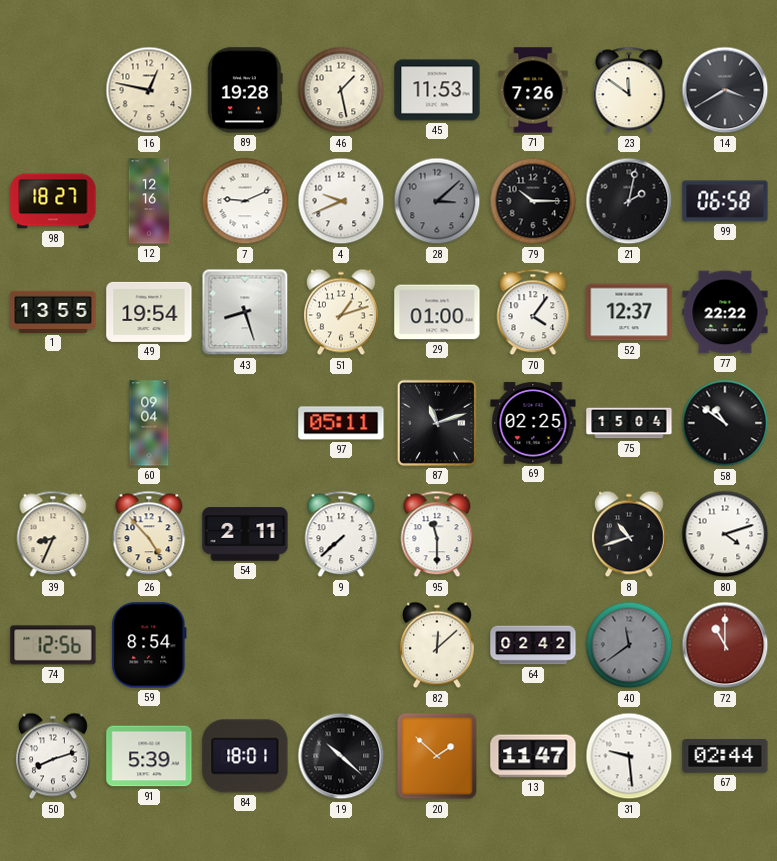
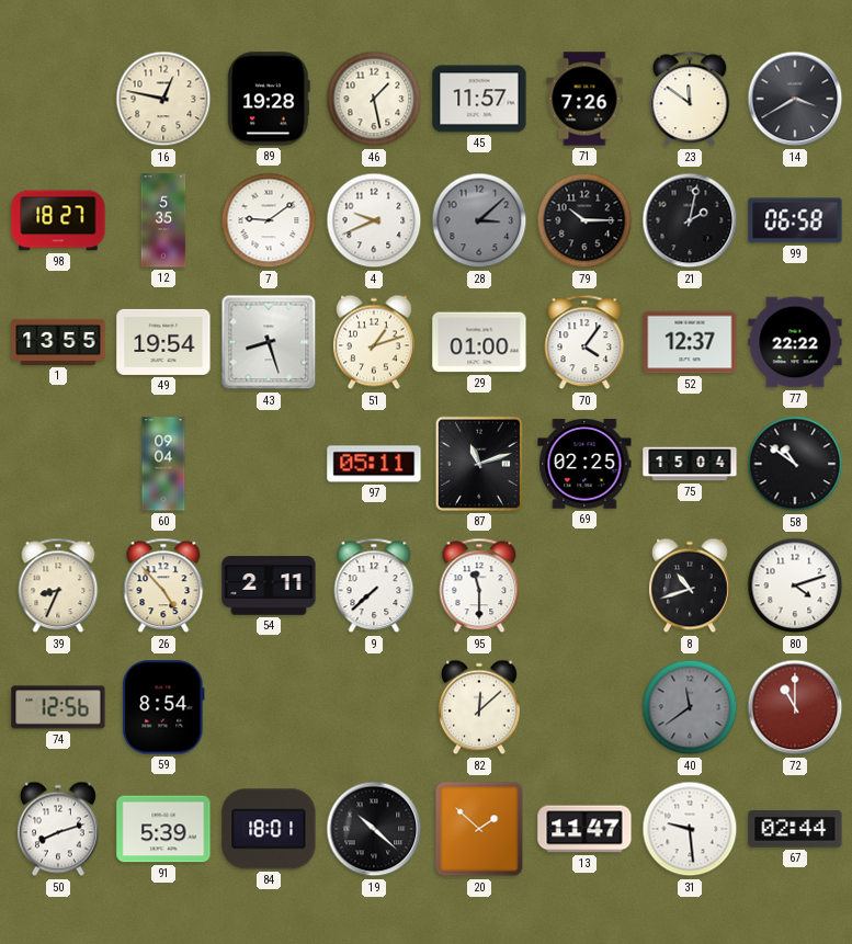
45: 11:53 -> 11:57 (479, 99)
12: 12:16 -> 5:35 (163, 220)
7: 9:11 -> 9:09 (269, 220)
64: 02:42 -> none (533, 645)
